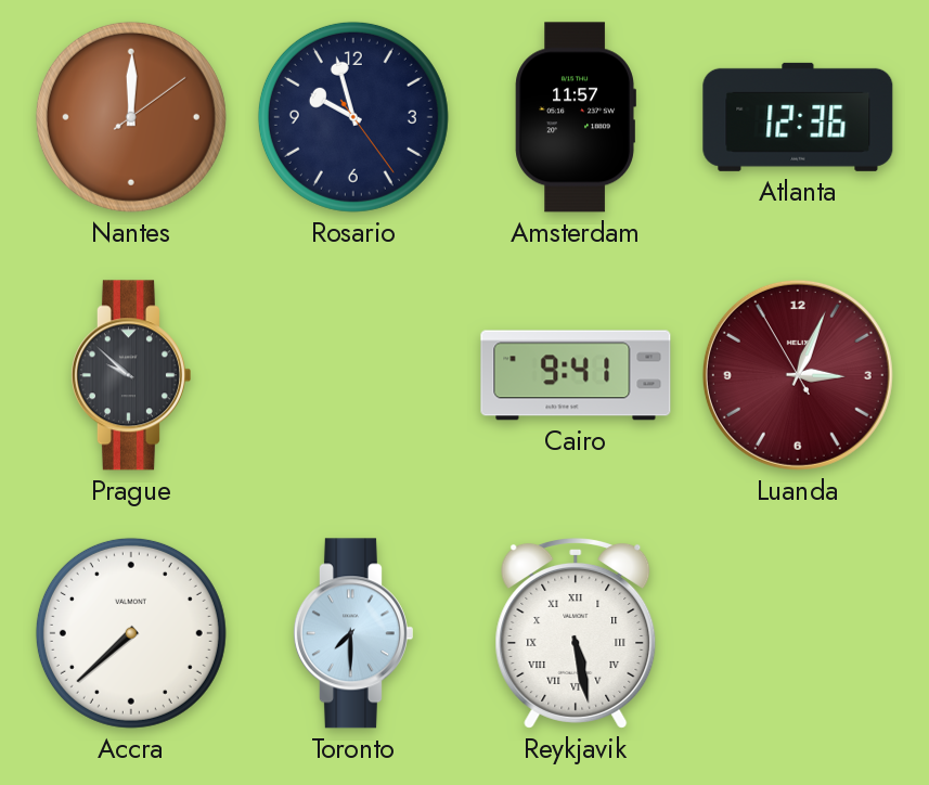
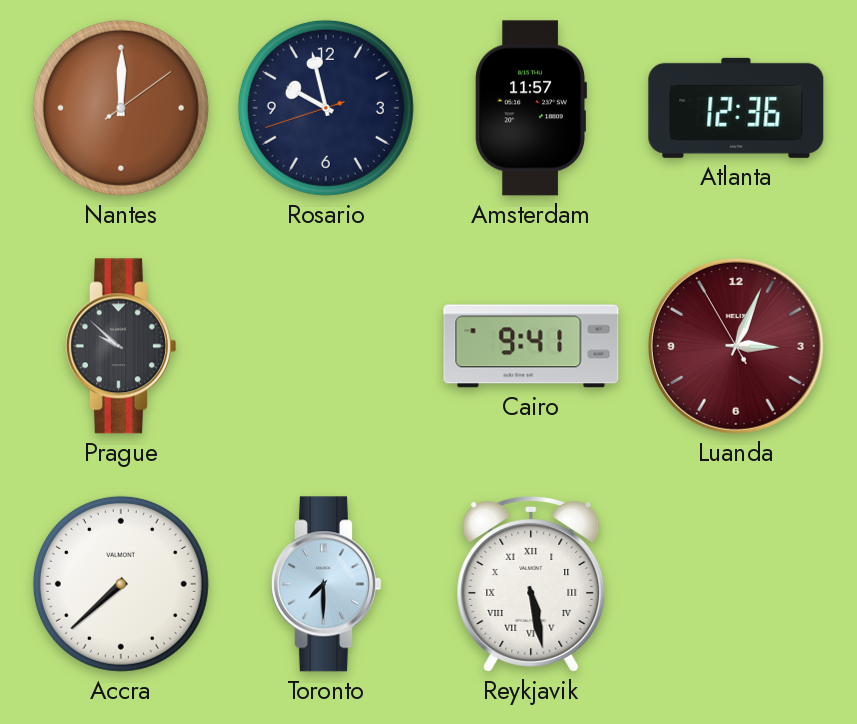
Rosario: 9:57:24 -> 9:57:42 (326, 108)
